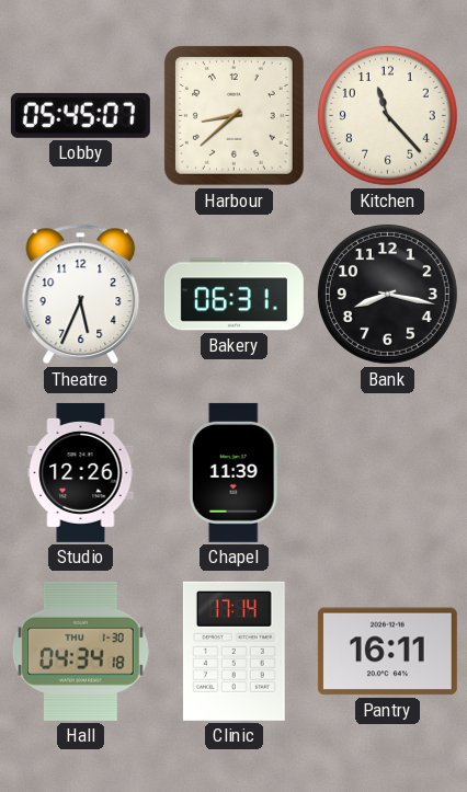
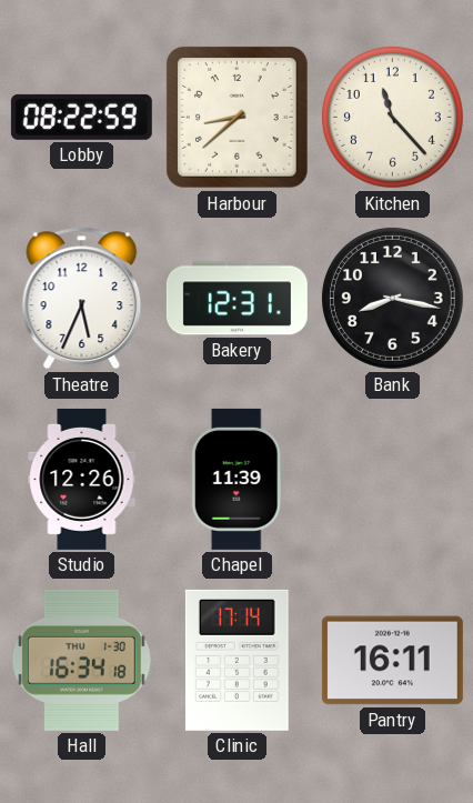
Lobby: 05:45 -> 08:22 (81, 117)
Bakery: 06:31 -> 12:31 (236, 299)
Hall: 04:34 -> 16:34 (81, 660)
